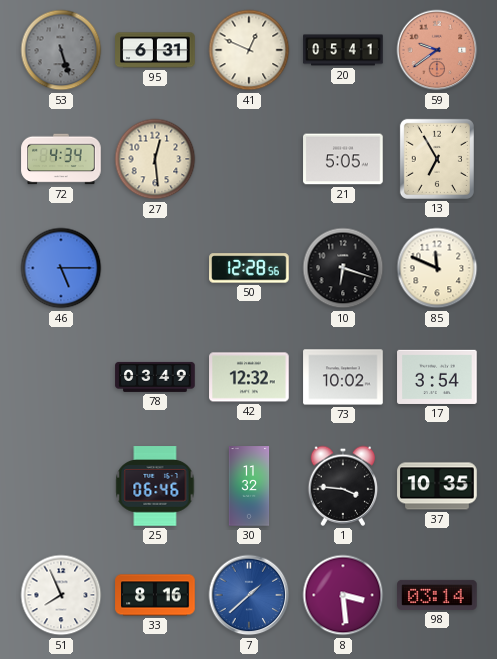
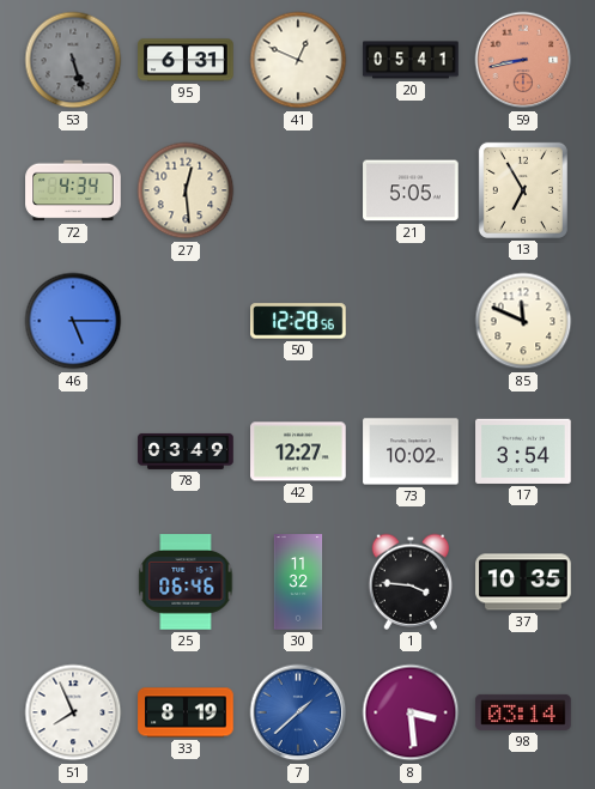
59: 9:39 -> 8:43 (523, 60)
10: 6:18 -> none (343, 268)
42: 12:32 -> 12:27 (298, 451)
33: 8:16 -> 8:19 (186, 712)
